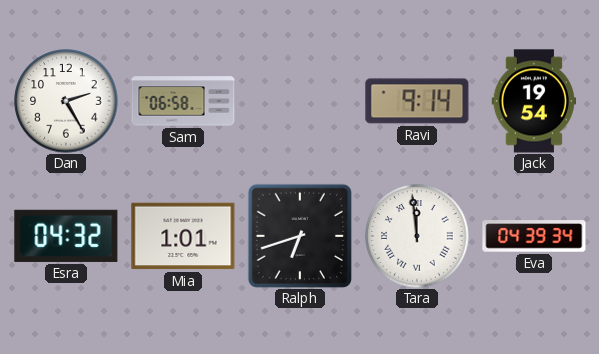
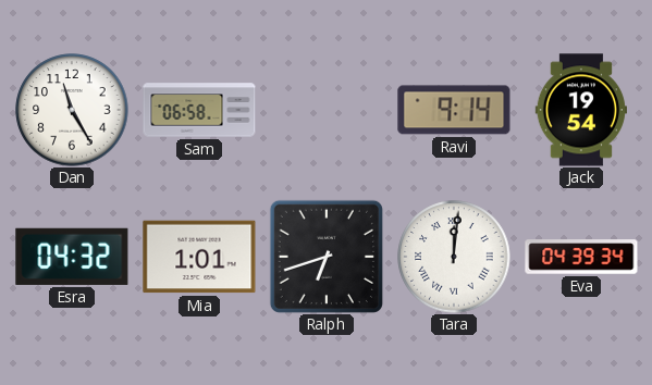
Dan: 2:25 -> 11:25 (72, 110)
Tara: 11:59 -> 12:01 (454, 257)
